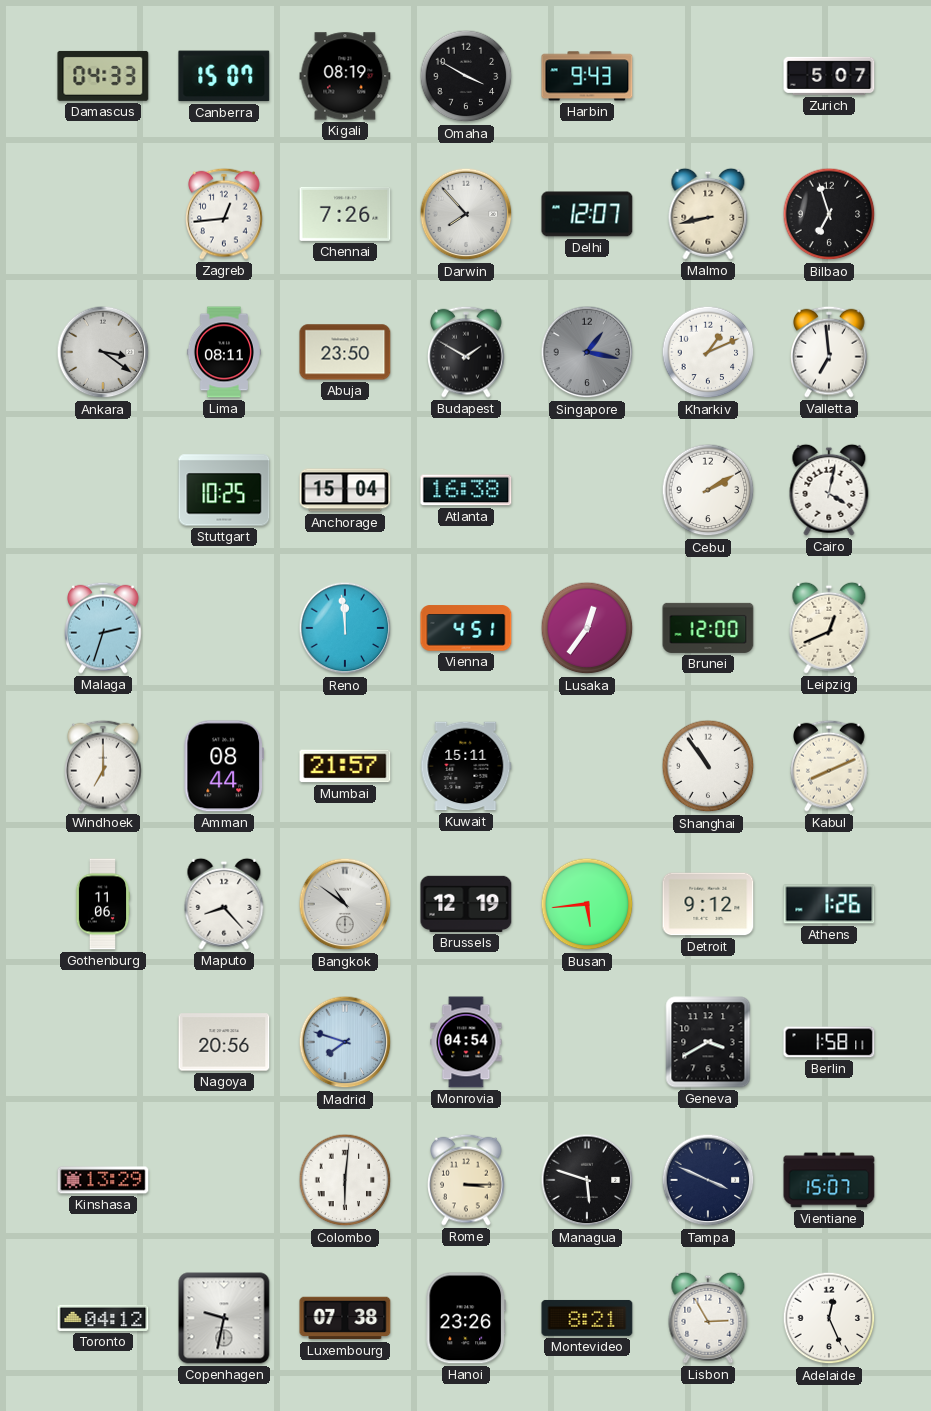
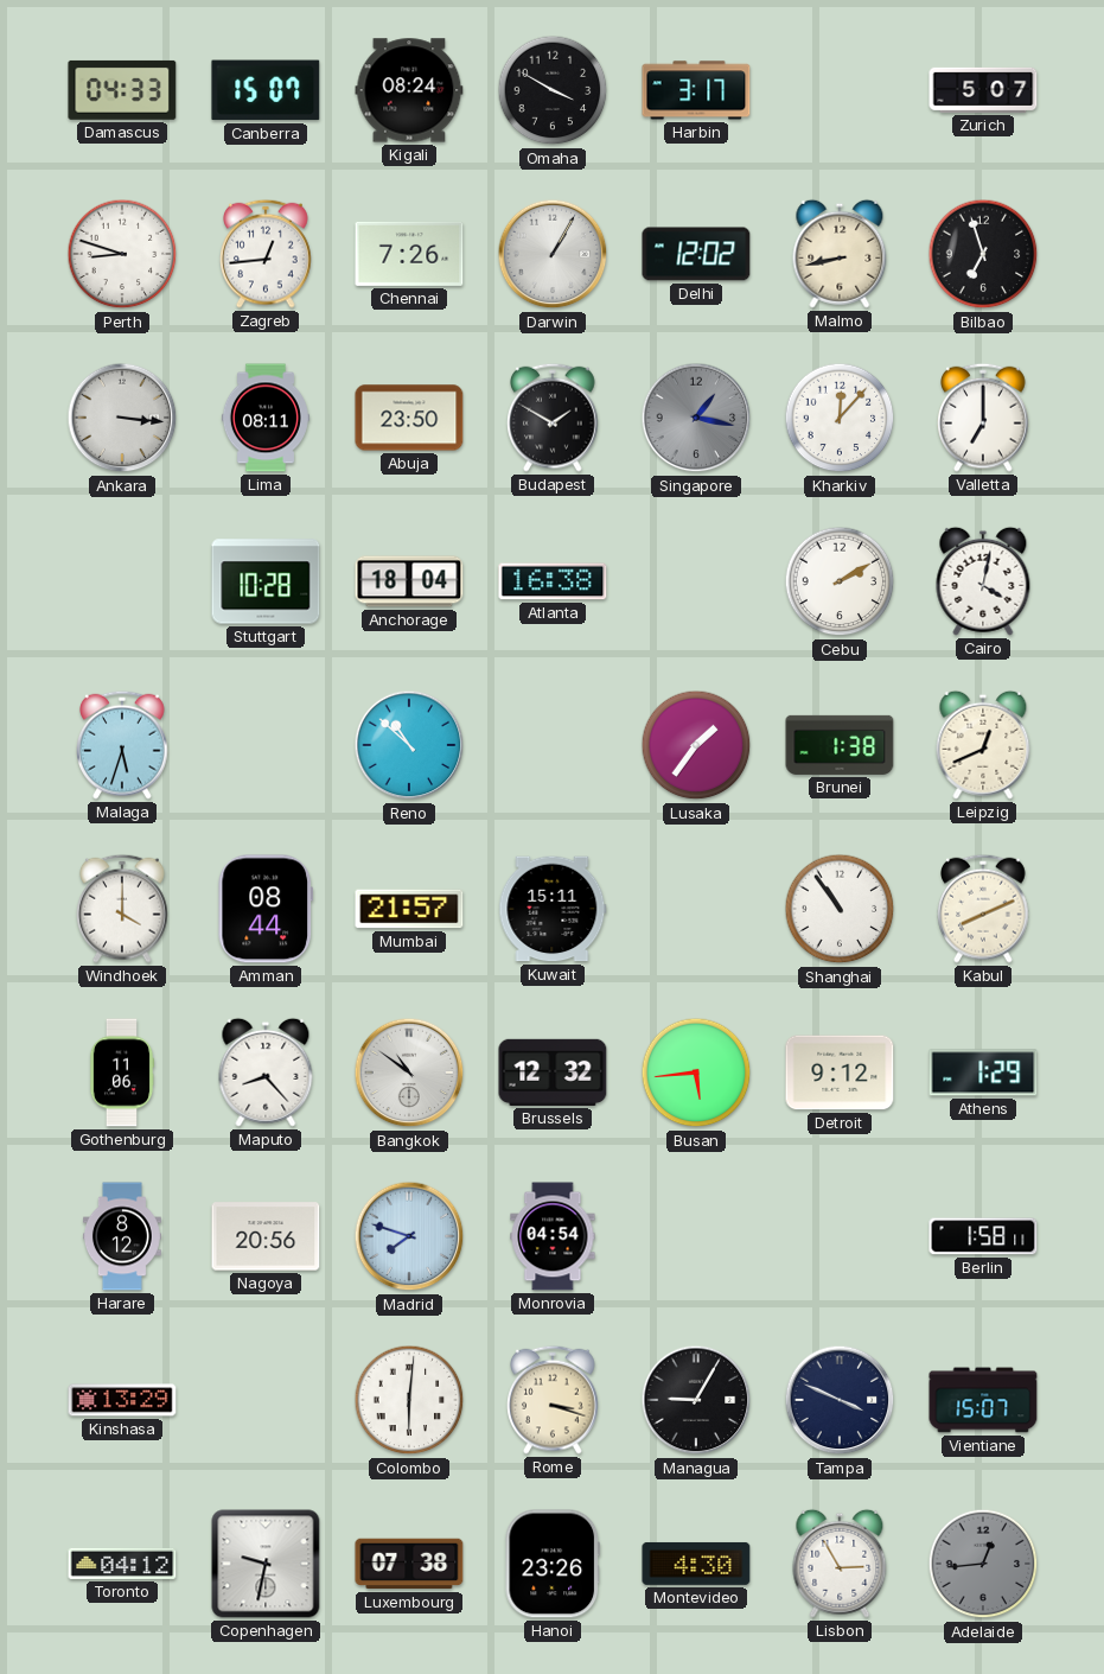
Kigali: 08:19 -> 08:24 (409, 90)
Harbin: 9:43 -> 3:17 (696, 90)
Perth: none -> 8:48 (122, 254)
Darwin: 7:53 -> 1:05 (553, 254)
Delhi: 12:07 -> 12:02 (696, 254)
Ankara: 3:21 -> 3:16 (122, 418)
Kharkiv: 1:11 -> 12:07 (840, 418)
Valletta: 6:59 -> 7:00 (983, 418)
Stuttgart: 10:25 -> 10:28 (266, 581)
Anchorage: 15:04 -> 18:04 (409, 581)
Malaga: 2:33 -> 5:33 (122, 745)
Reno: 11:59 -> 10:52 (409, 745)
Vienna: 4:51 -> none (466, 628)
Lusaka: 12:36 -> 1:36 (696, 745)
Brunei: 12:00 -> 1:38 (840, 745)
Windhoek: 7:00 -> 4:00 (122, 909)
Brussels: 12:19 -> 12:32 (553, 1072)
Athens: 1:26 -> 1:29 (983, 1072)
Harare: none -> 8:12 (122, 1236)
Geneva: 3:40 -> none (708, 1042)
Rome: 3:15 -> 3:18 (553, 1400)
Managua: 5:48 -> 9:05 (696, 1400)
Montevideo: 8:21 -> 4:30 (696, 1564)
Adelaide: 12:26 -> 12:44 (983, 1564)
Adelaide dial: white -> grey (983, 1564)
